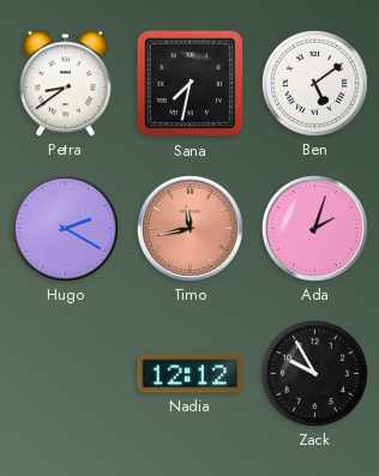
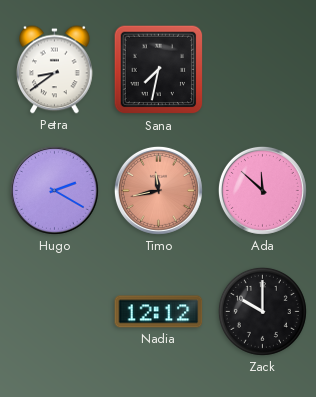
Ben: 5:09 -> none (314, 83)
Ada: 2:03 -> 11:52 (262, 190)
Zack: 9:55 -> 10:00 (262, 311)
